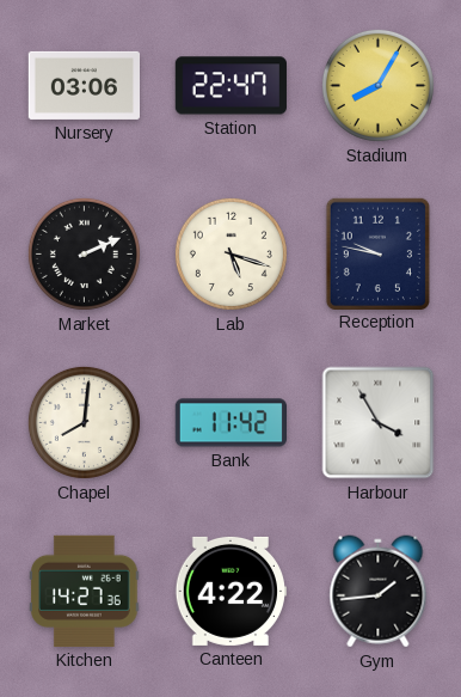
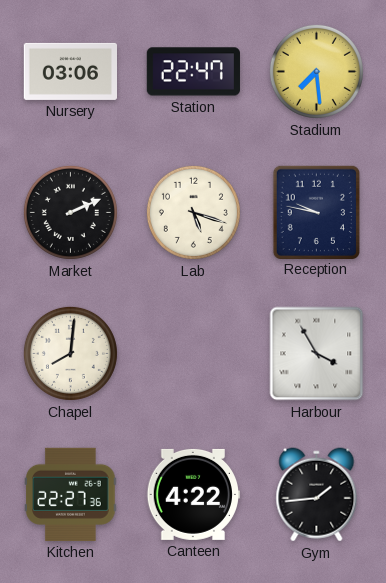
Stadium: 8:05 -> 7:29 (316, 71)
Bank: 11:42 -> none (230, 423)
Kitchen: 14:27 -> 22:27 (71, 494)
